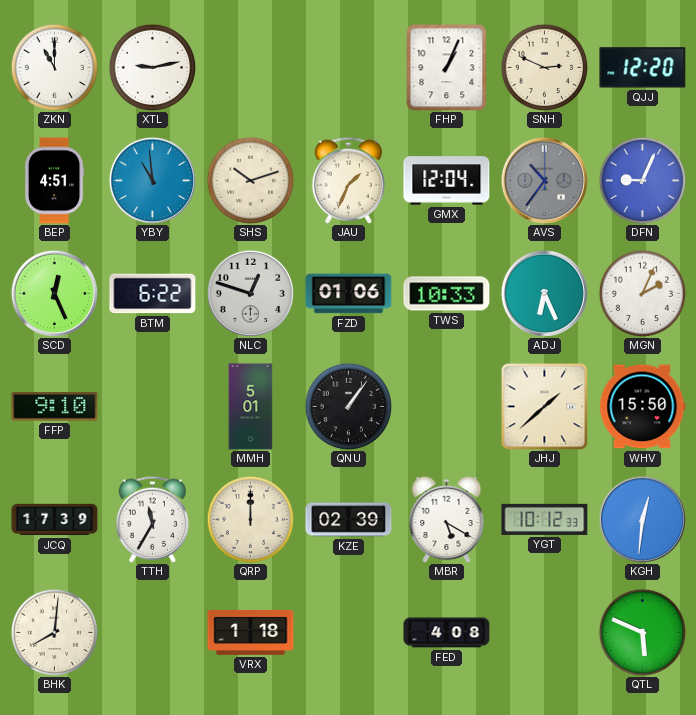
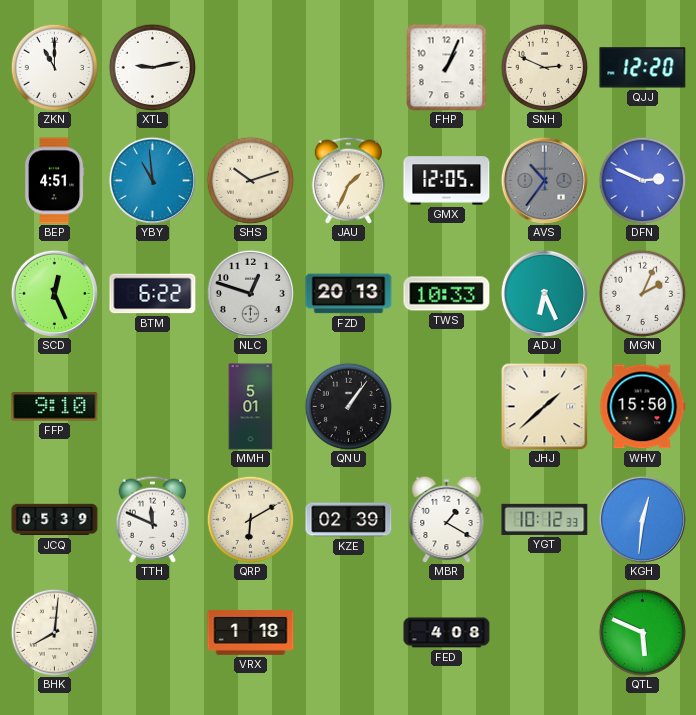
GMX: 12:04 -> 12:05 (447, 181)
DFN: 9:04 -> 2:49 (642, 180)
FZD: 01:06 -> 20:13 (349, 294)
JCQ: 17:39 -> 05:39 (55, 520)
TTH: 11:35 -> 11:49 (153, 519)
QRP: 12:00 -> 6:10 (250, 519)
MBR: 5:20 -> 1:20 (447, 519)
